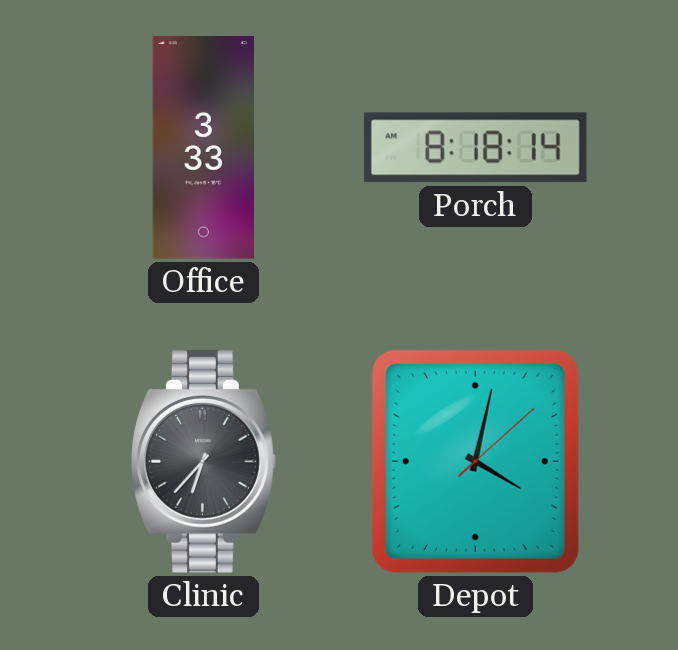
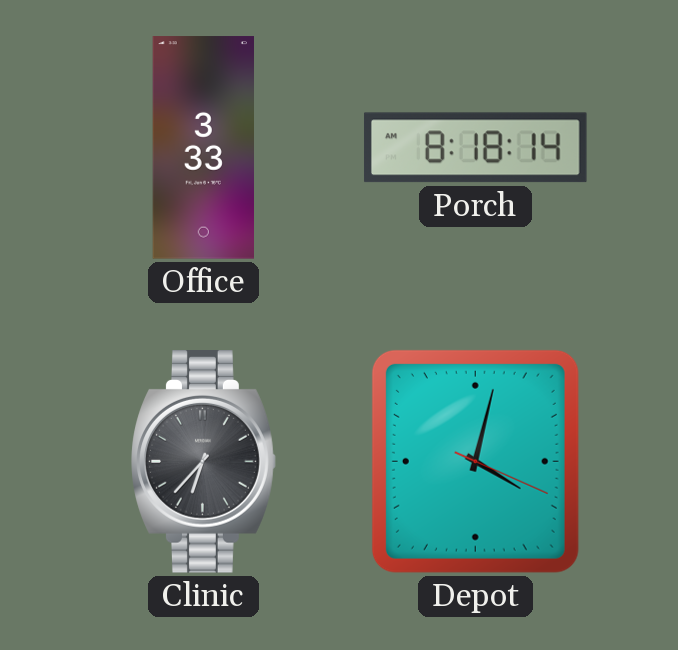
Depot: 4:02:08 -> 4:02:19 (475, 461)
